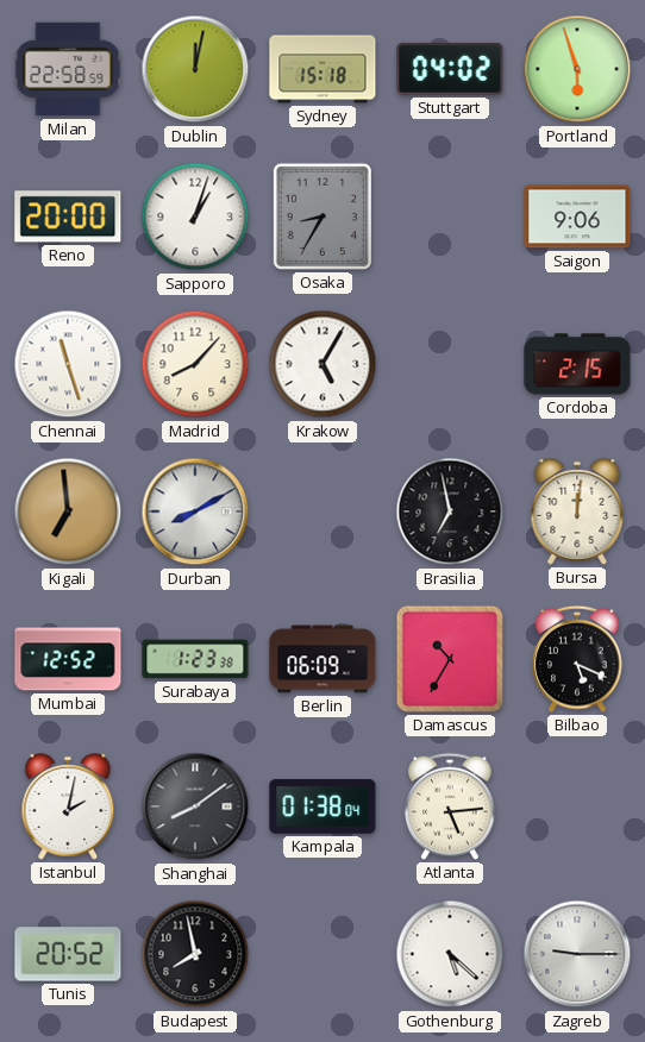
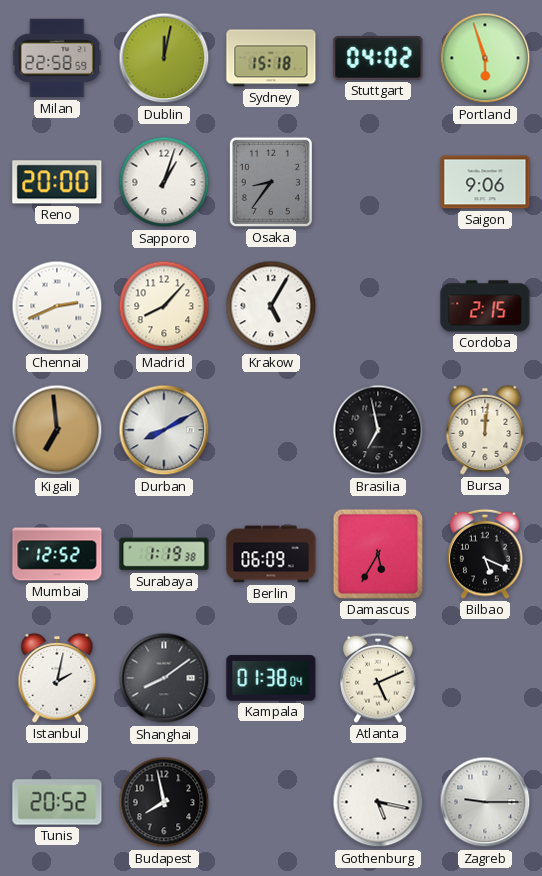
Osaka: 8:35 -> 8:36 (271, 182)
Chennai: 11:27 -> 2:41 (57, 306)
Surabaya: 1:23 -> 1:19 (164, 554)
Damascus: 10:35 -> 5:35 (378, 554)
Atlanta: 5:14 -> 5:11 (378, 678)
Gothenburg: 5:22 -> 5:17 (378, 802)
